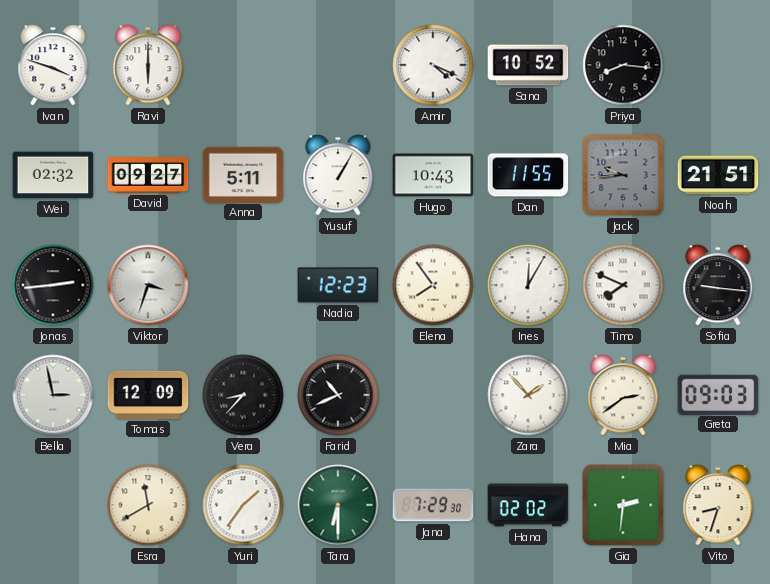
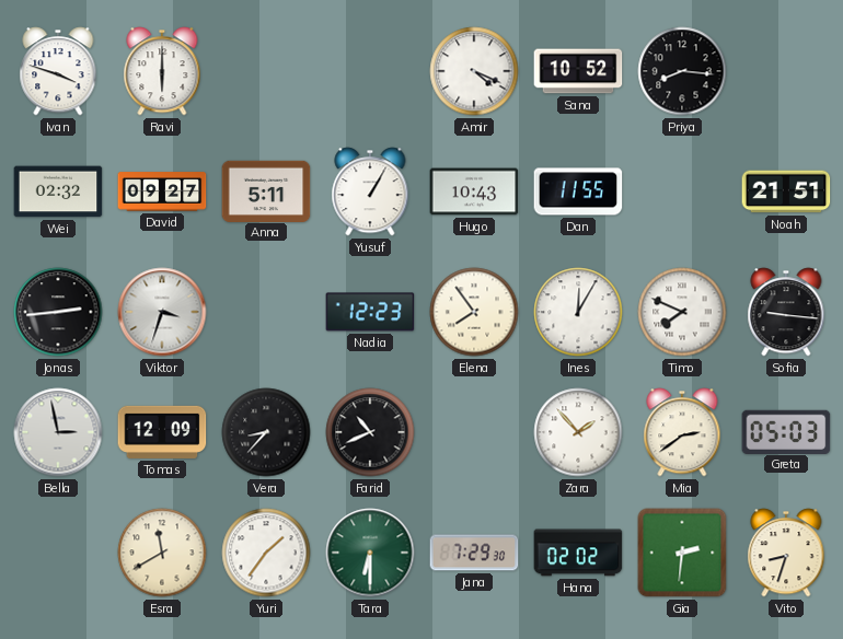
Jack: 9:44 -> none (623, 175)
Greta: 09:03 -> 05:03 (786, 431)
